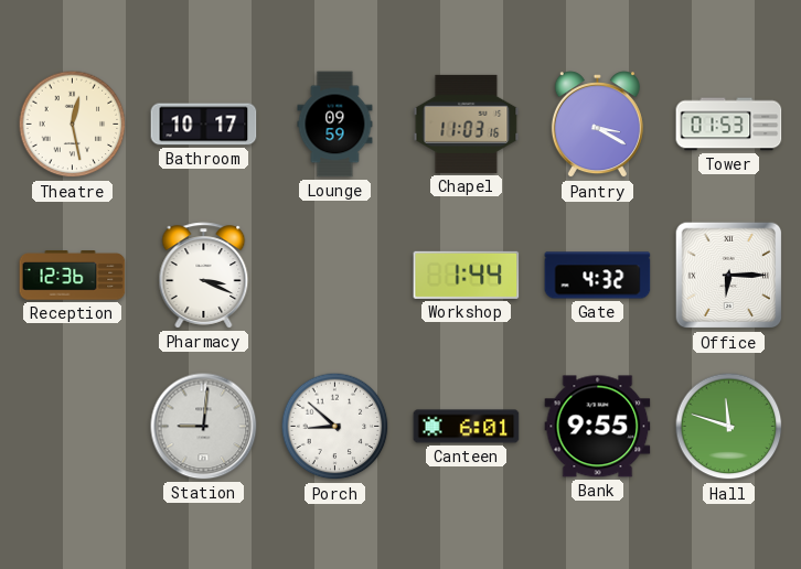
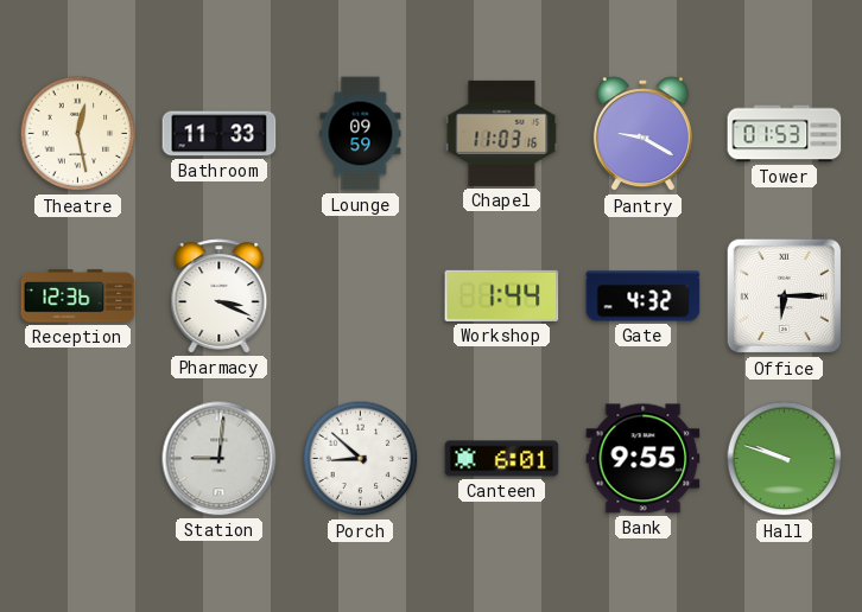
Bathroom: 10:17 -> 11:33 (220, 134)
Pantry: 3:20 -> 9:20 (642, 134)
Hall: 11:48 -> 9:48 (785, 459)
